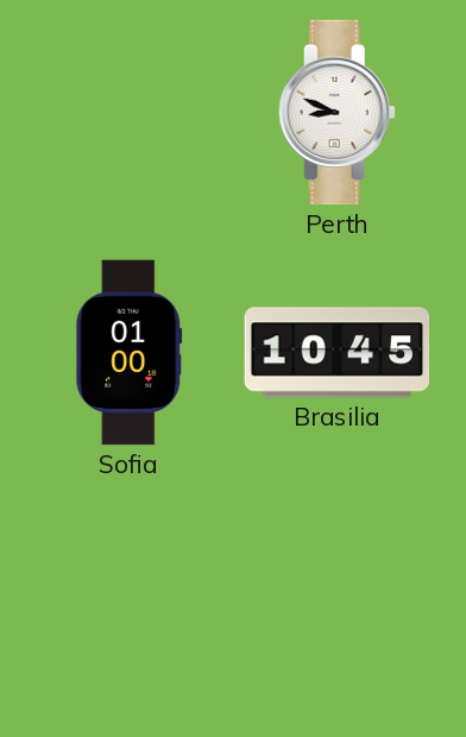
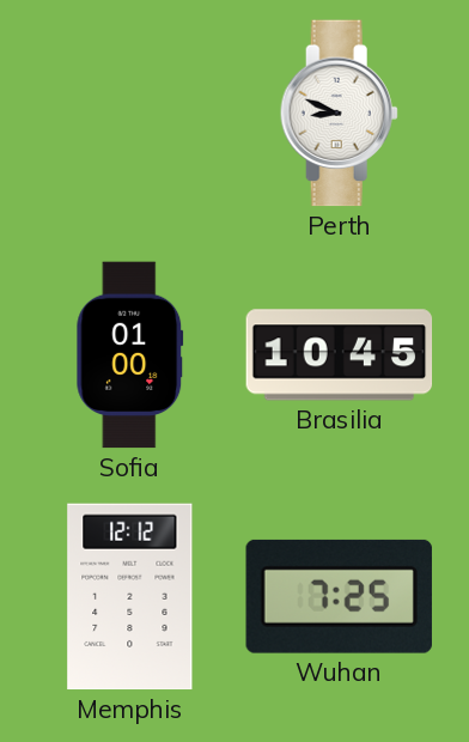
Memphis: none -> 12:12 (130, 597)
Wuhan: none -> 7:25 (339, 596)
